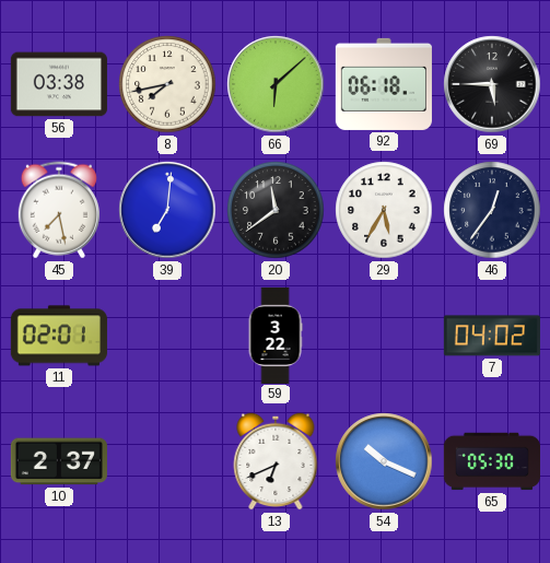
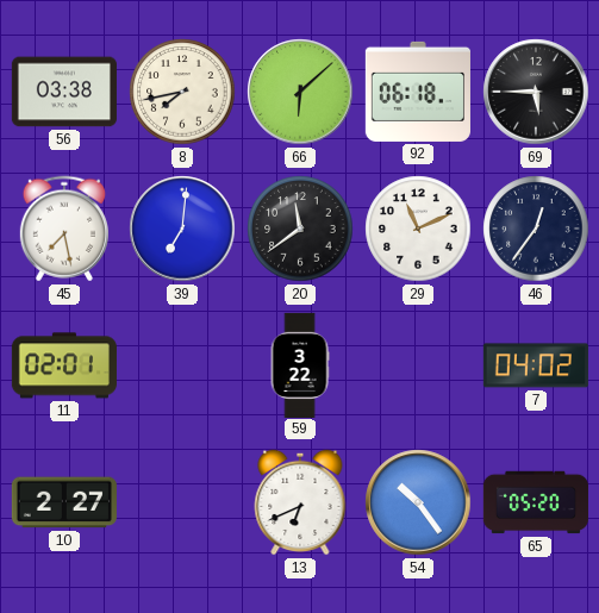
29: 5:35 -> 11:11 (418, 229)
10: 2:37 -> 2:27 (64, 502)
54: 10:19 -> 10:24 (418, 502)
65: 05:30 -> 05:20 (536, 502)
